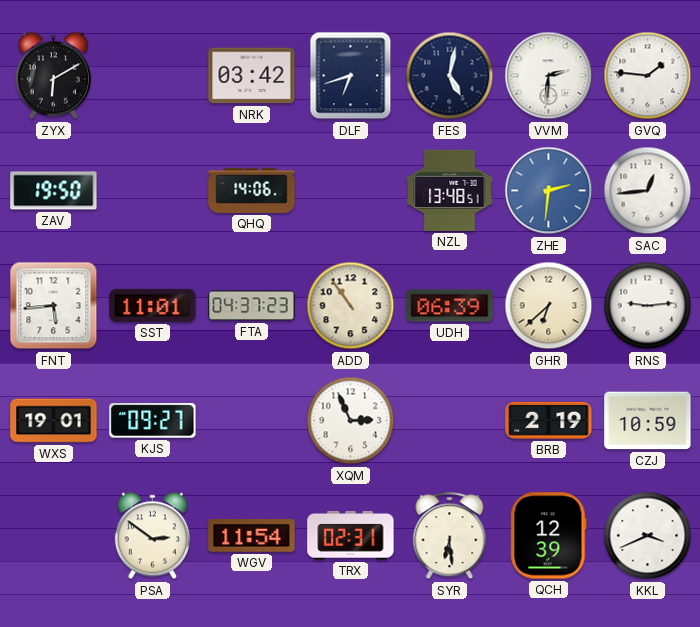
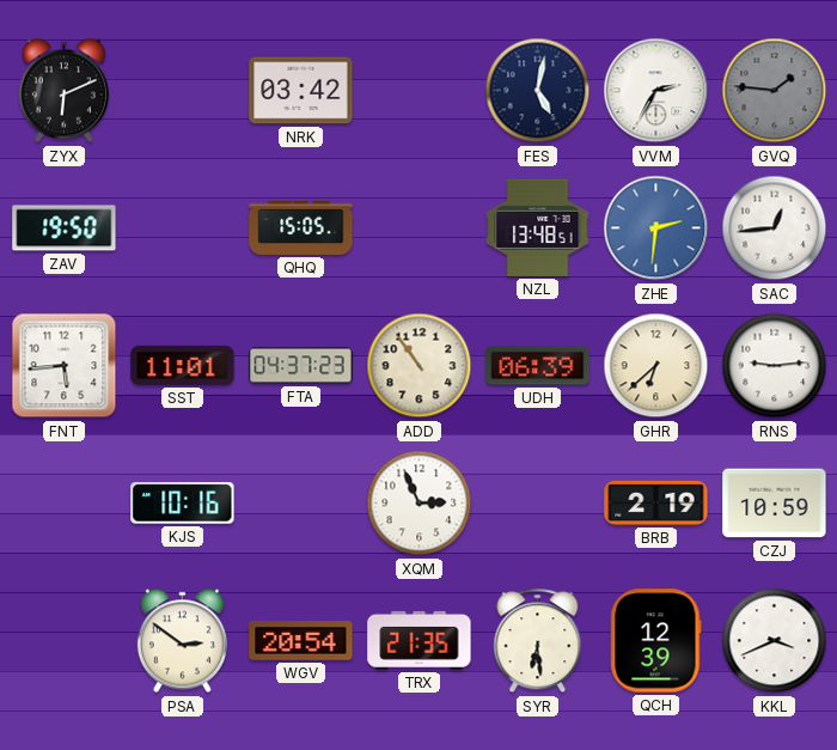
ZYX: 6:10 -> 6:11 (63, 91)
DLF: 6:42 -> none (351, 76)
VVM: 2:31 -> 2:35 (656, 91)
GVQ dial: white -> grey (775, 91)
QHQ: 14:06 -> 15:05 (301, 227)
WXS: 19:01 -> none (54, 421)
KJS: 09:27 -> 10:16 (183, 504)
WGV: 11:54 -> 20:54 (301, 641)
TRX: 02:31 -> 21:35 (420, 640)
